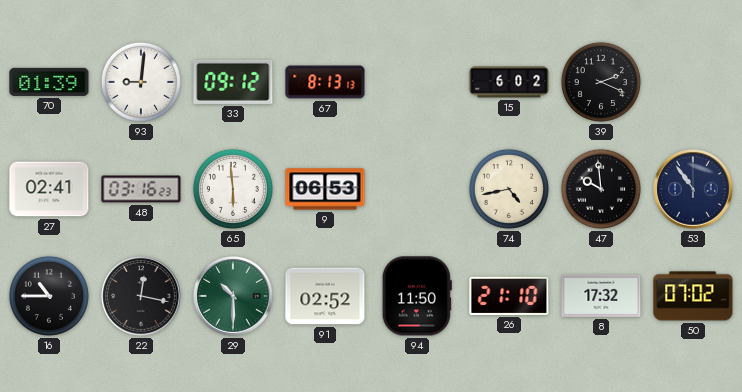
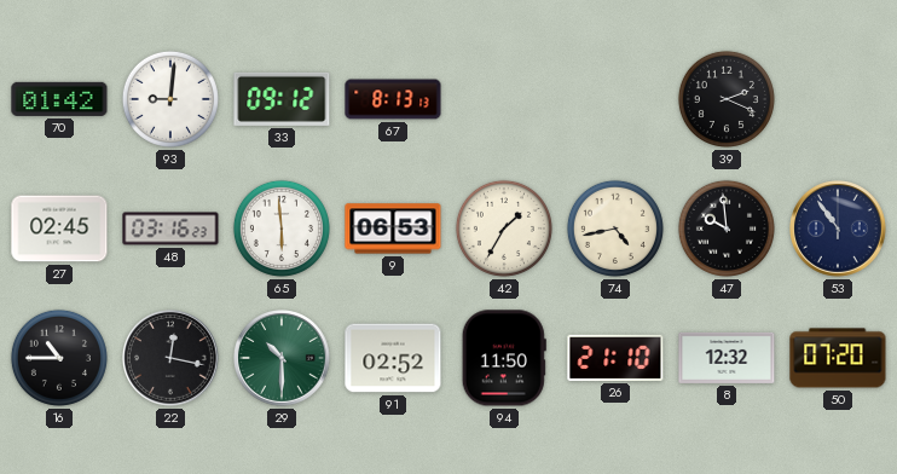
70: 01:39 -> 01:42 (59, 99)
15: 6:02 -> none (509, 82)
27: 02:41 -> 02:45 (59, 229)
42: none -> 1:35 (504, 229)
8: 17:32 -> 12:32 (727, 358)
50: 07:02 -> 07:20 (838, 358)
